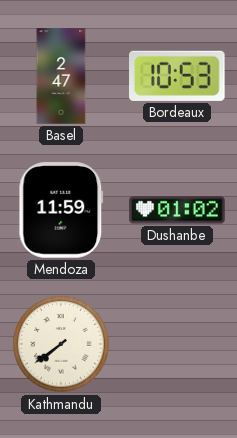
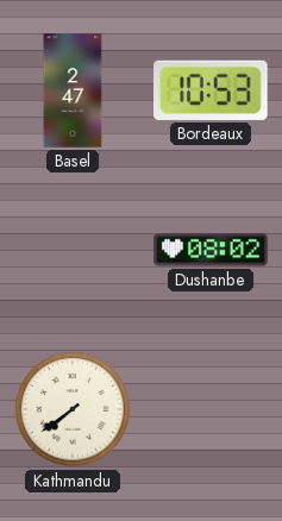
Mendoza: 11:59 -> none (61, 210)
Dushanbe: 01:02 -> 08:02 (211, 250)
